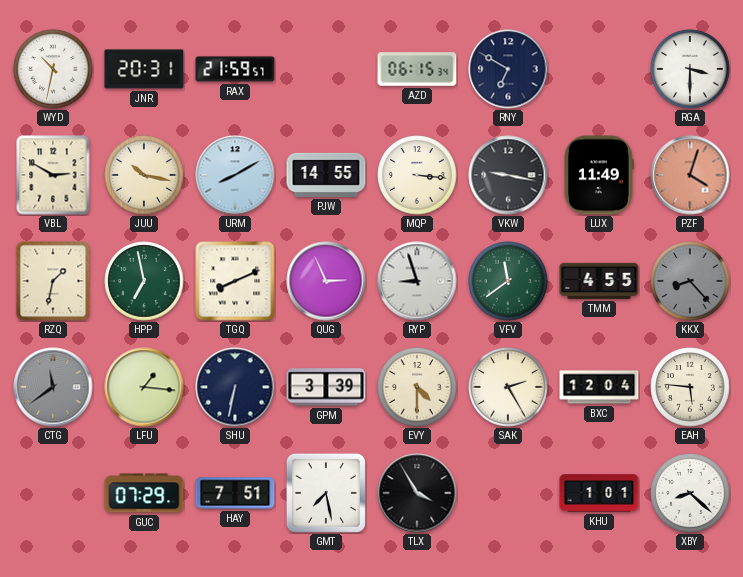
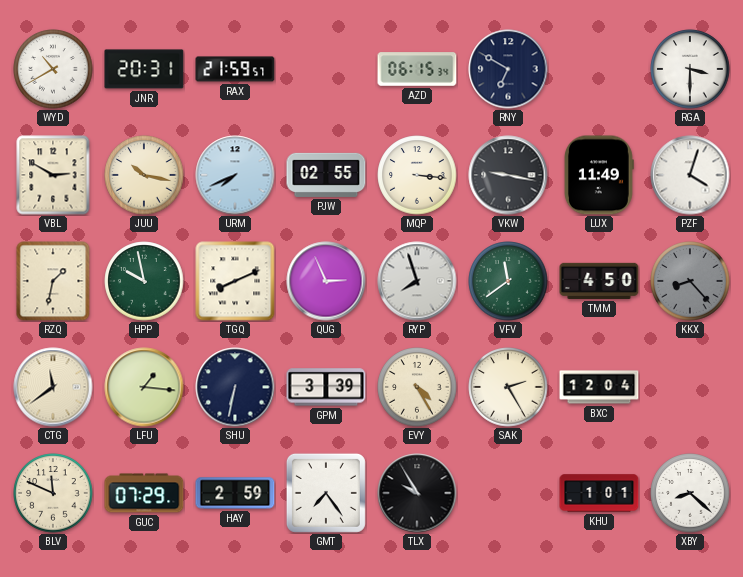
WYD: 10:32 -> 10:40 (53, 69)
URM: 8:10 -> 7:41 (235, 175)
PJW: 14:55 -> 02:55 (326, 175)
PZF dial: salmon -> white (690, 175)
HPP: 6:58 -> 9:58 (144, 281)
RYP: 8:57 -> 7:57 (417, 281)
TMM: 4:55 -> 4:50 (599, 281)
CTG dial: grey -> cream (53, 387)
EVY: 4:30 -> 4:25 (417, 387)
EAH: 5:46 -> none (690, 387)
BLV: none -> 11:49 (53, 493)
HAY: 7:51 -> 2:59 (235, 493)
GMT: 7:28 -> 7:24 (326, 493)
TLX: 3:55 -> 9:55 (417, 493)
